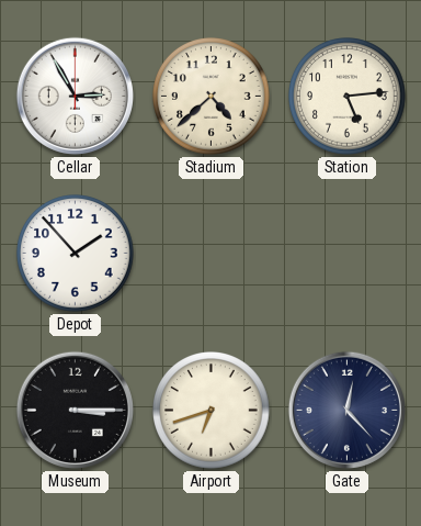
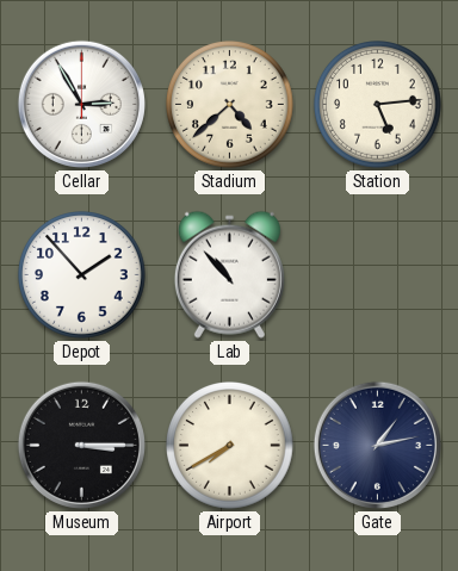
Lab: none -> 10:53 (229, 274)
Airport: 6:42 -> 7:40 (230, 446)
Gate: 12:23 -> 1:13 (377, 445)
